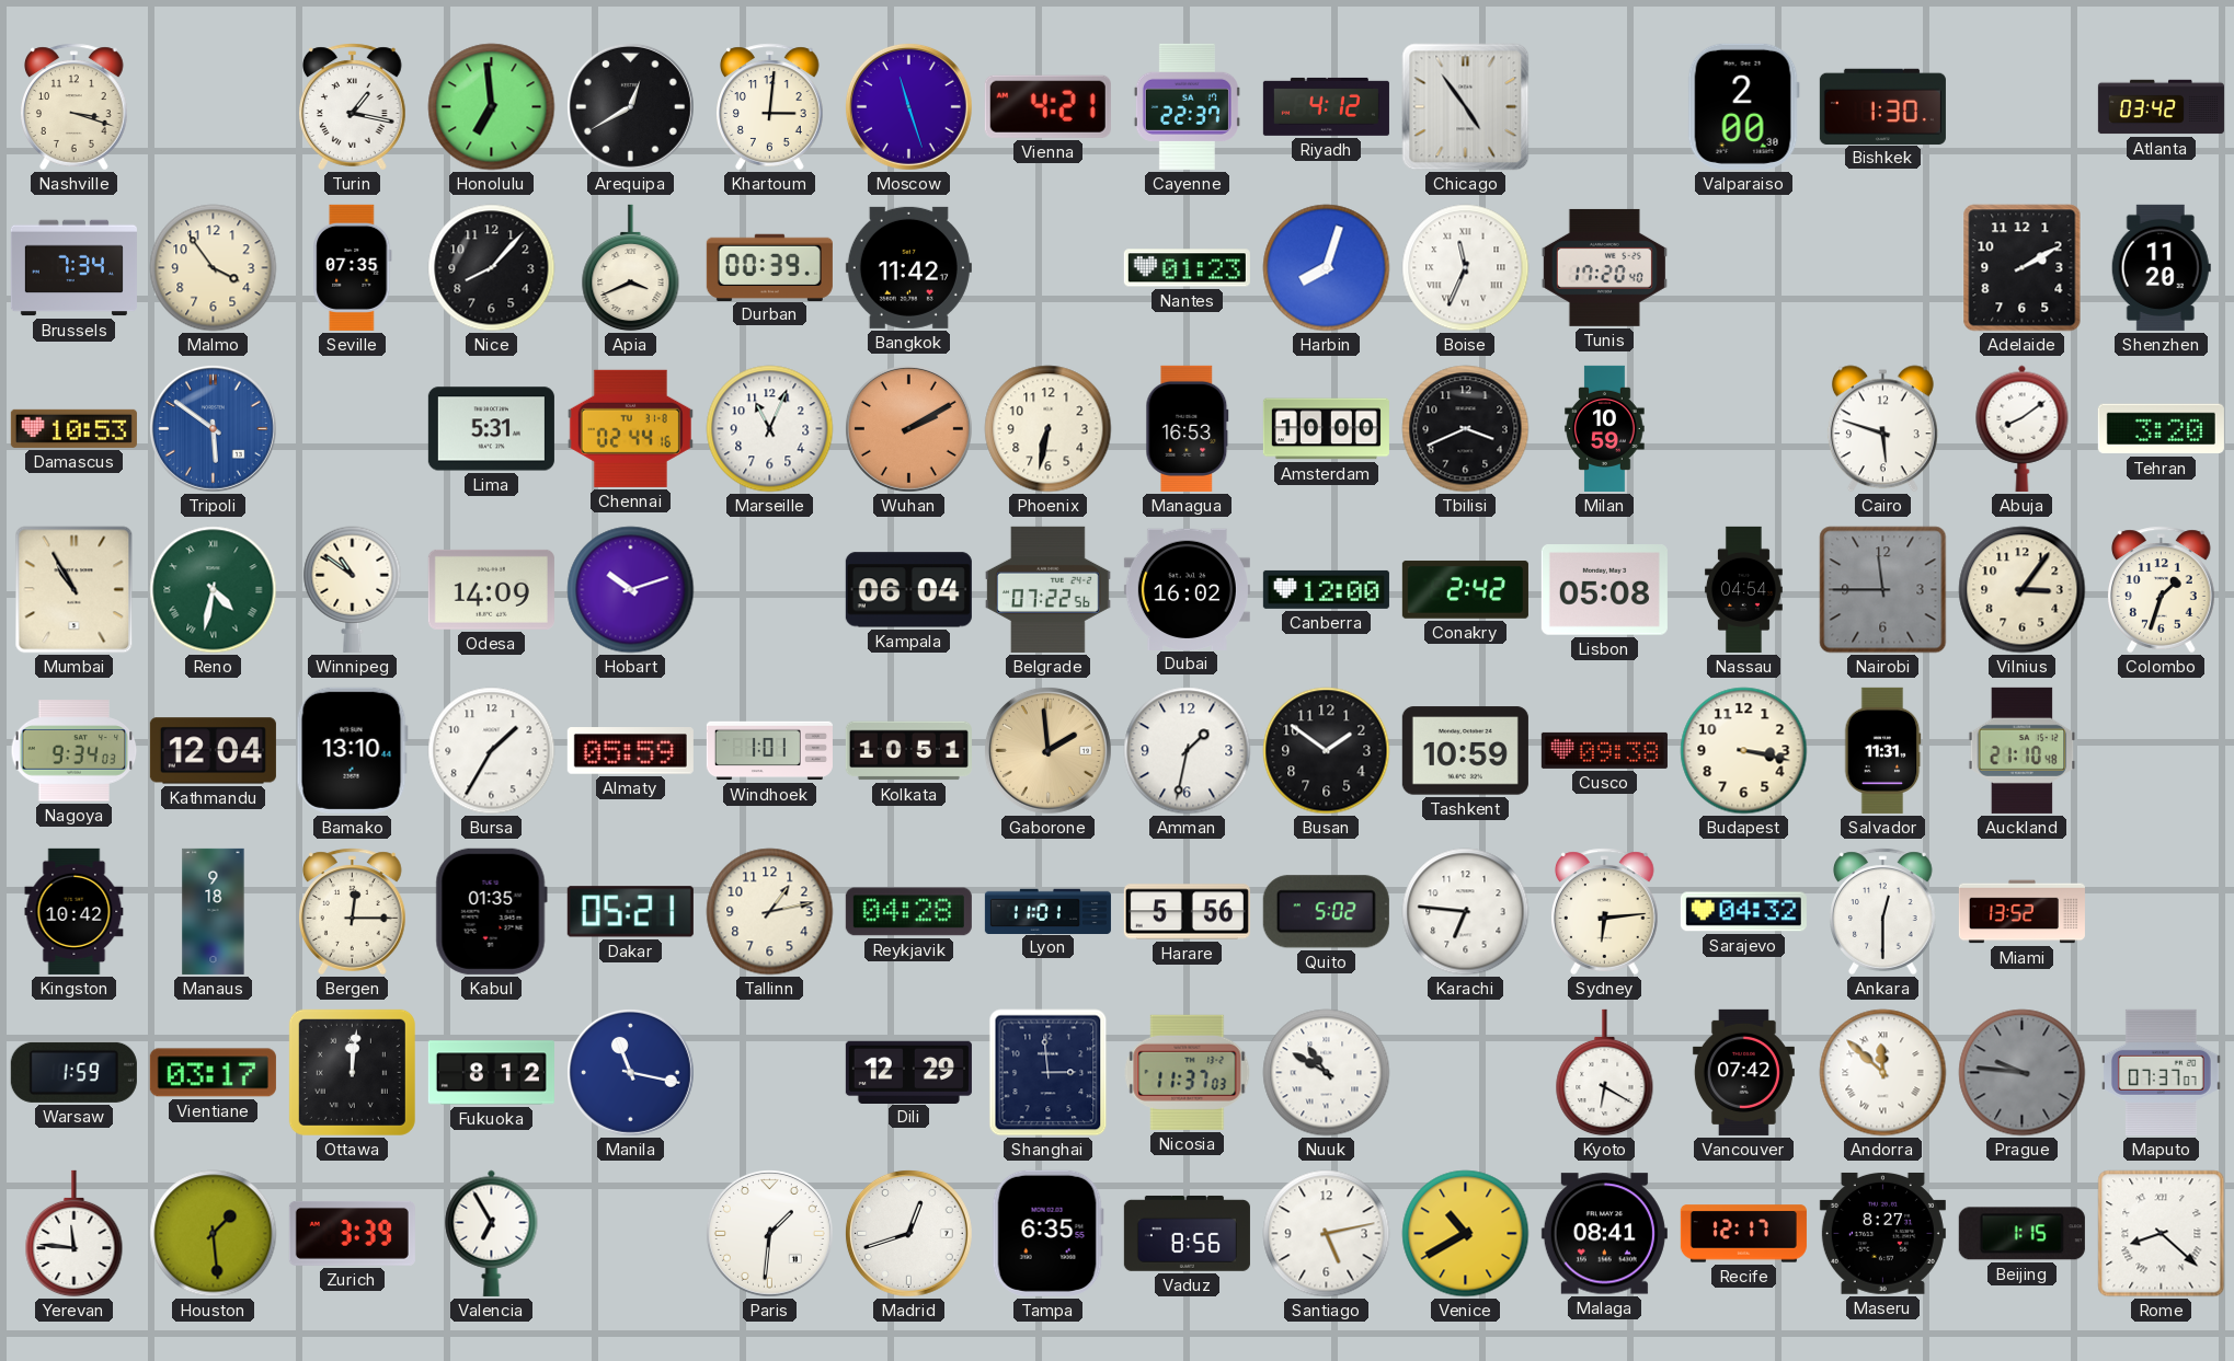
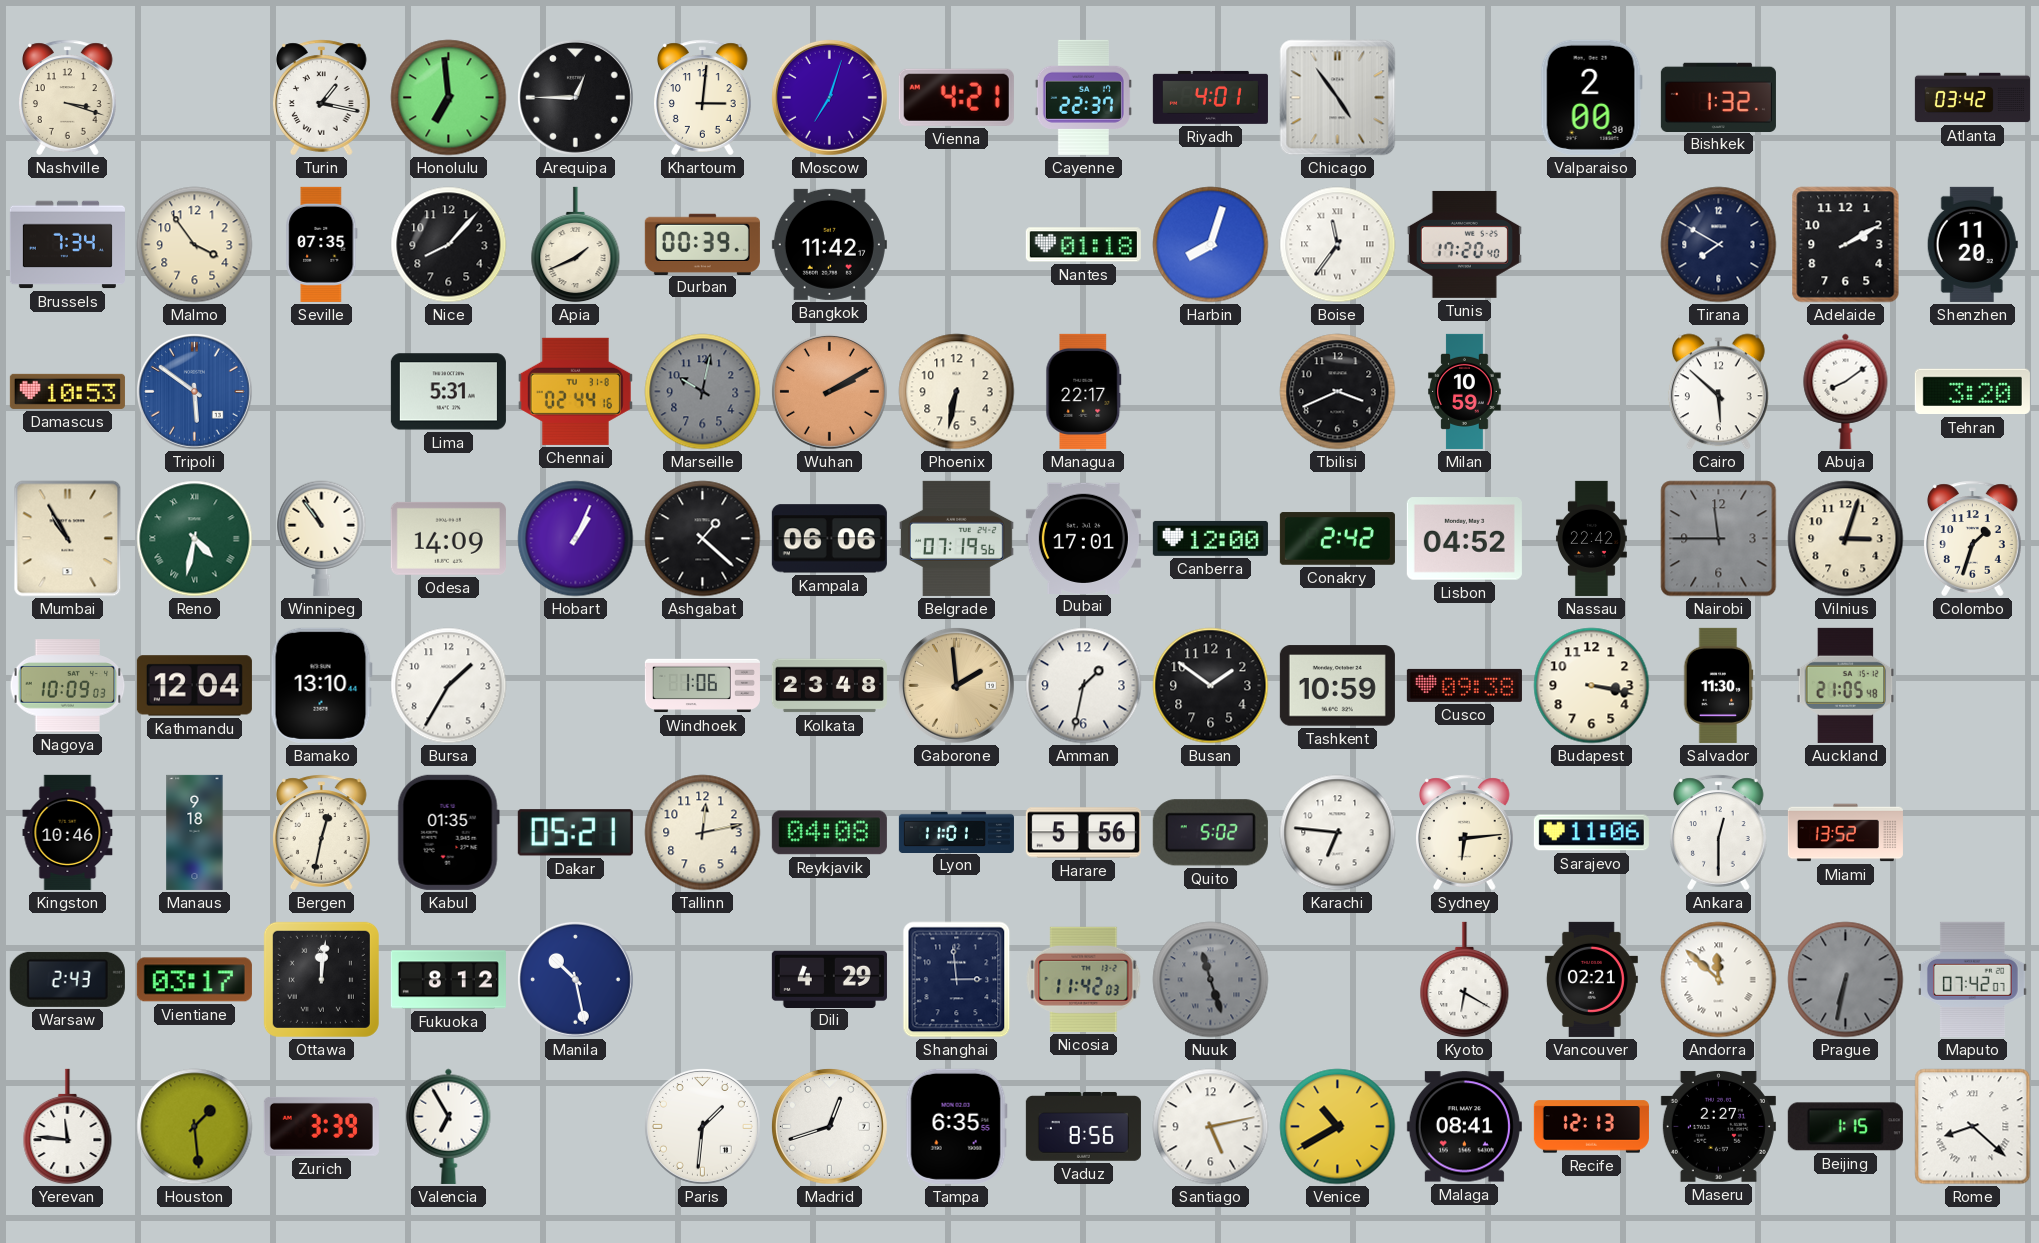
Arequipa: 12:40 -> 12:45 (575, 97)
Moscow: 11:27 -> 7:03 (829, 97)
Riyadh: 4:12 -> 4:01 (1210, 97)
Bishkek: 1:30 -> 1:32 (1718, 97)
Apia: 3:41 -> 1:41 (576, 245)
Nantes: 01:23 -> 01:18 (1083, 245)
Boise: 11:34 -> 11:36 (1338, 245)
Tirana: none -> 7:50 (1719, 245)
Marseille: 11:04 -> 10:02 (703, 392)
Marseille dial: white -> grey (703, 392)
Managua: 16:53 -> 22:17 (1084, 391)
Amsterdam: 10:00 -> none (1326, 429)
Cairo: 5:48 -> 5:52 (1718, 392)
Winnipeg: 10:51 -> 10:54 (322, 538)
Hobart: 10:12 -> 1:04 (576, 539)
Ashgabat: none -> 1:22 (703, 539)
Kampala: 06:04 -> 06:06 (829, 539)
Belgrade: 07:22 -> 07:19 (956, 538)
Dubai: 16:02 -> 17:01 (1083, 538)
Lisbon: 05:08 -> 04:52 (1464, 539)
Nassau: 04:54 -> 22:42 (1591, 538)
Vilnius: 3:06 -> 3:03 (1846, 539)
Nagoya: 9:34 -> 10:09 (68, 686)
Almaty: 05:59 -> none (630, 751)
Windhoek: 1:01 -> 1:06 (702, 686)
Kolkata: 10:51 -> 23:48 (829, 686)
Salvador: 11:31 -> 11:30 (1718, 685)
Auckland: 21:10 -> 21:05 (1846, 685)
Kingston: 10:42 -> 10:46 (68, 832)
Bergen: 12:15 -> 12:32 (322, 833)
Tallinn: 1:13 -> 12:13 (703, 833)
Reykjavik: 04:28 -> 04:08 (829, 833)
Sarajevo: 04:32 -> 11:06 (1591, 833)
Warsaw: 1:59 -> 2:43 (67, 979)
Manila: 11:17 -> 10:28 (575, 979)
Dili: 12:29 -> 4:29 (829, 979)
Nicosia: 11:37 -> 11:42 (1084, 979)
Nuuk: 10:50 -> 11:27 (1211, 980)
Nuuk dial: white -> grey (1211, 980)
Vancouver: 07:42 -> 02:21 (1591, 979)
Prague: 9:46 -> 6:32 (1846, 980)
Maputo: 07:37 -> 07:42 (1972, 979)
Recife: 12:17 -> 12:13 (1591, 1127)
Maseru: 8:27 -> 2:27 (1718, 1126)
